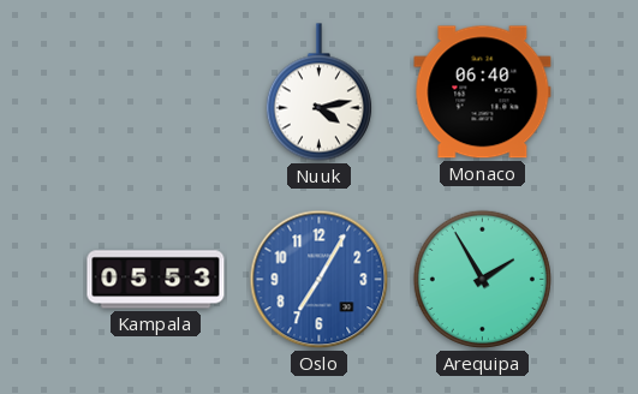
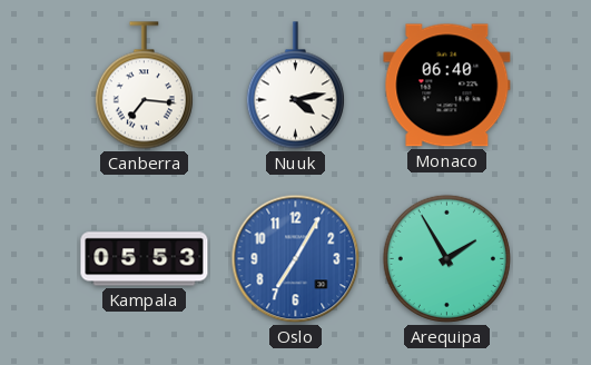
Canberra: none -> 7:16 (144, 86)
